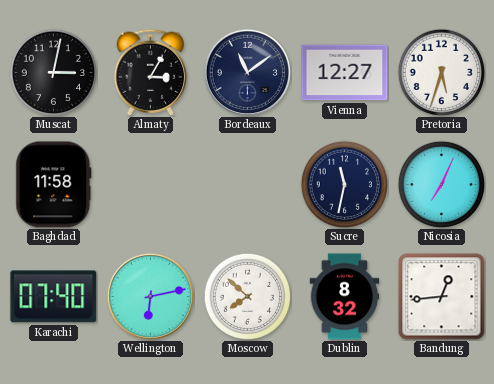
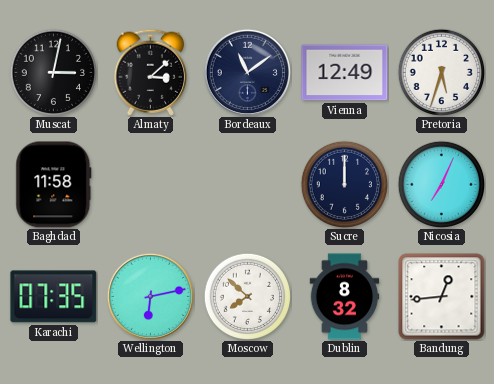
Almaty: 3:05 -> 3:08 (150, 72)
Vienna: 12:27 -> 12:49 (345, 73)
Sucre: 11:32 -> 12:00 (344, 184)
Karachi: 07:40 -> 07:35 (54, 297)
